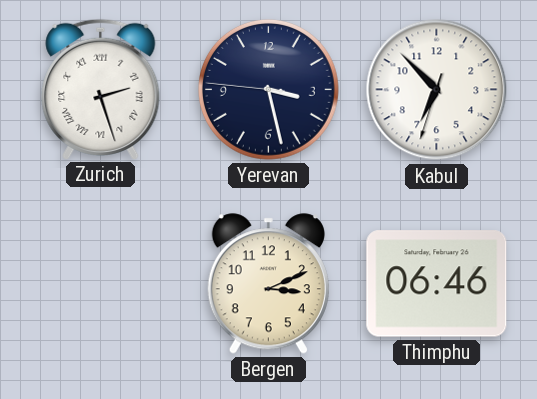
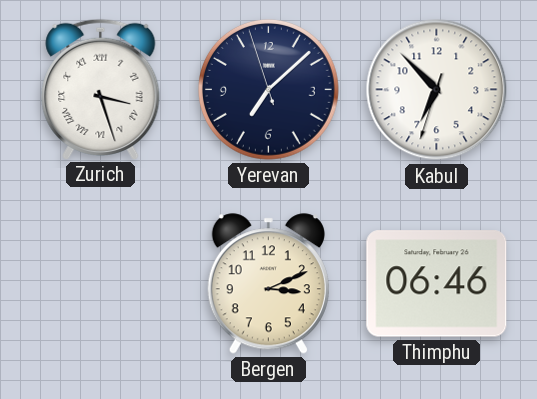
Zurich: 2:27 -> 3:27 (101, 89)
Yerevan: 3:27 -> 7:07 (268, 89)
